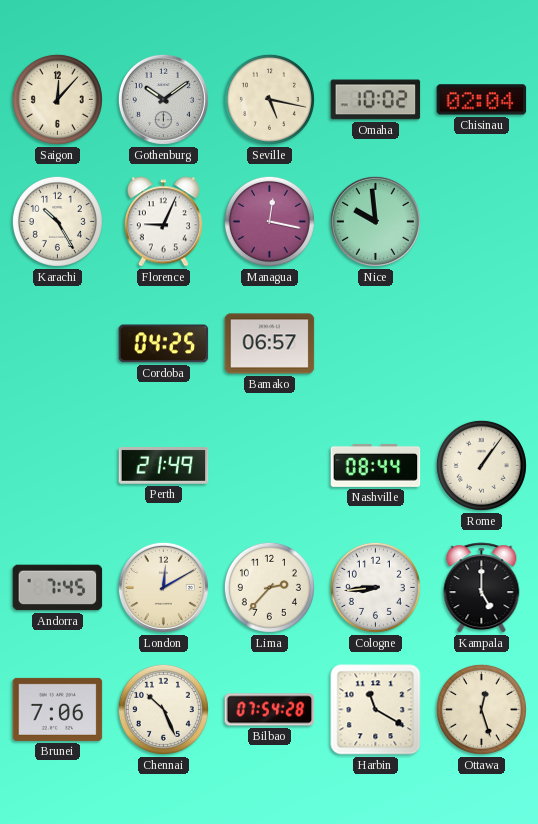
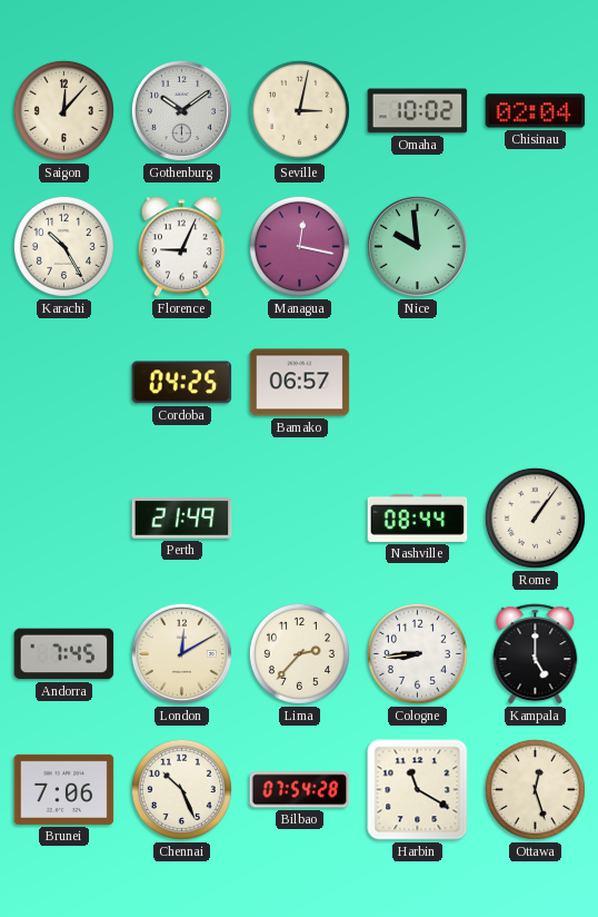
Seville: 5:17 -> 3:02 (299, 110)
